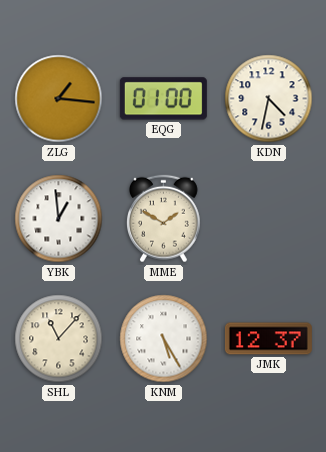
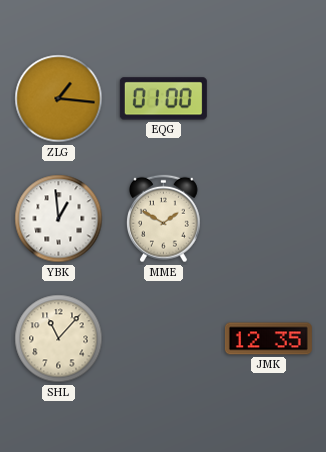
KDN: 4:32 -> none (269, 99)
KNM: 5:25 -> none (164, 339)
JMK: 12:37 -> 12:35 (268, 339)
